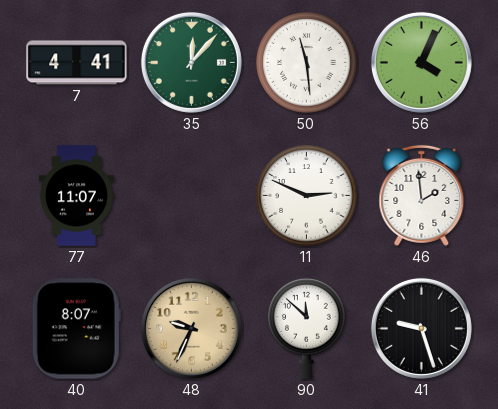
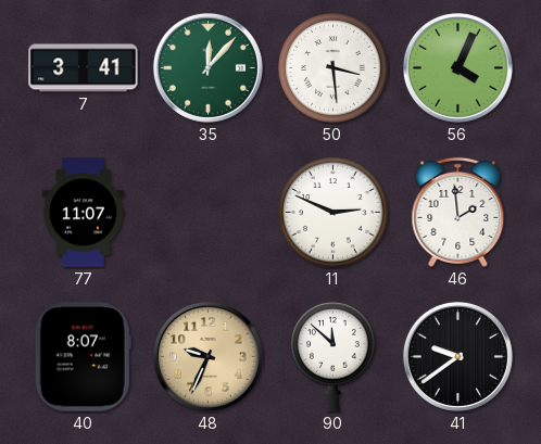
7: 4:41 -> 3:41 (84, 68)
50: 11:29 -> 3:29 (334, 68)
41: 9:27 -> 9:39 (457, 356)
